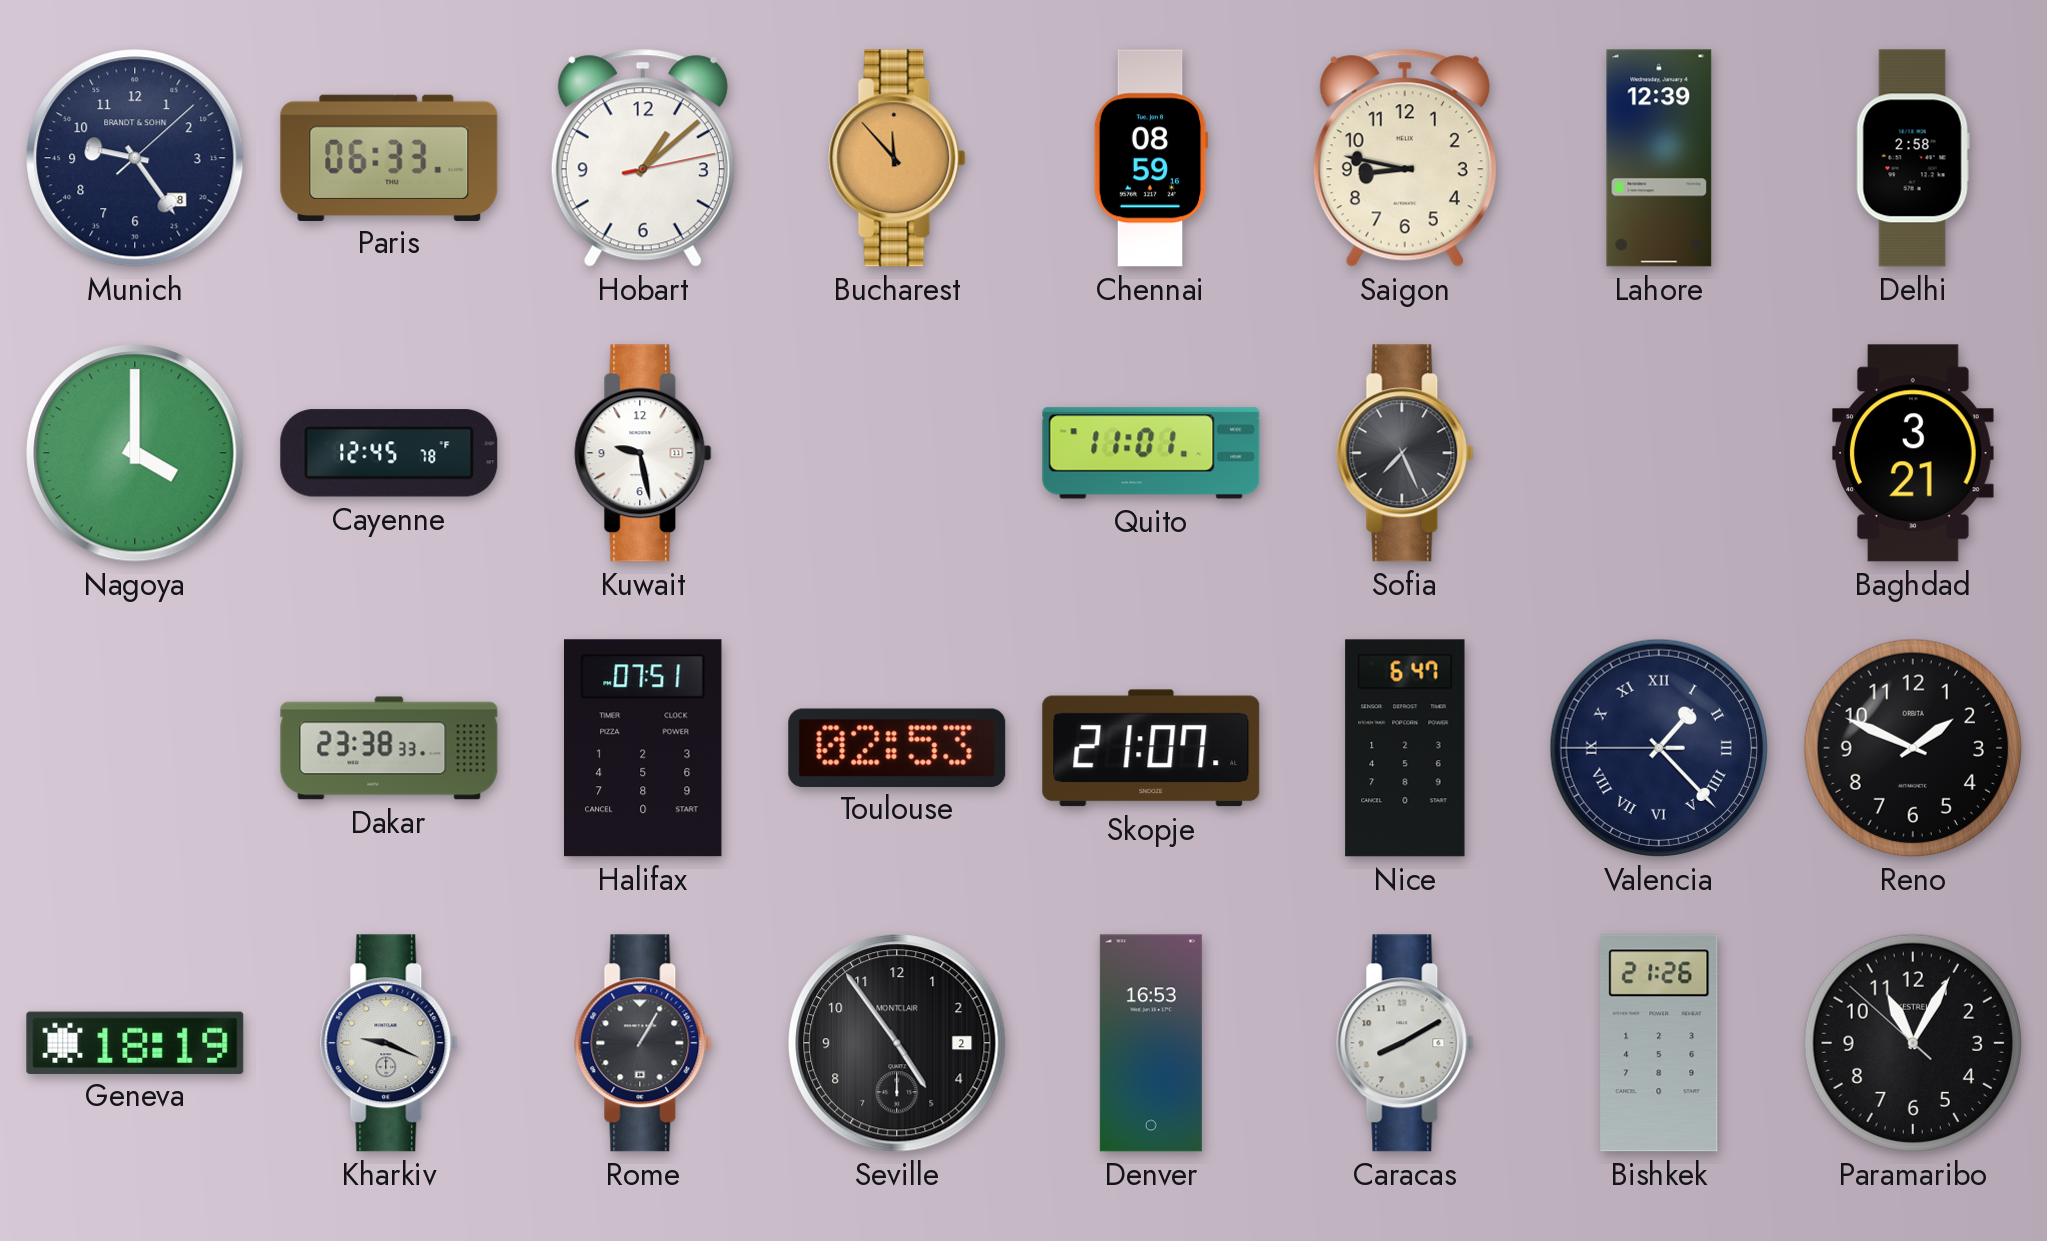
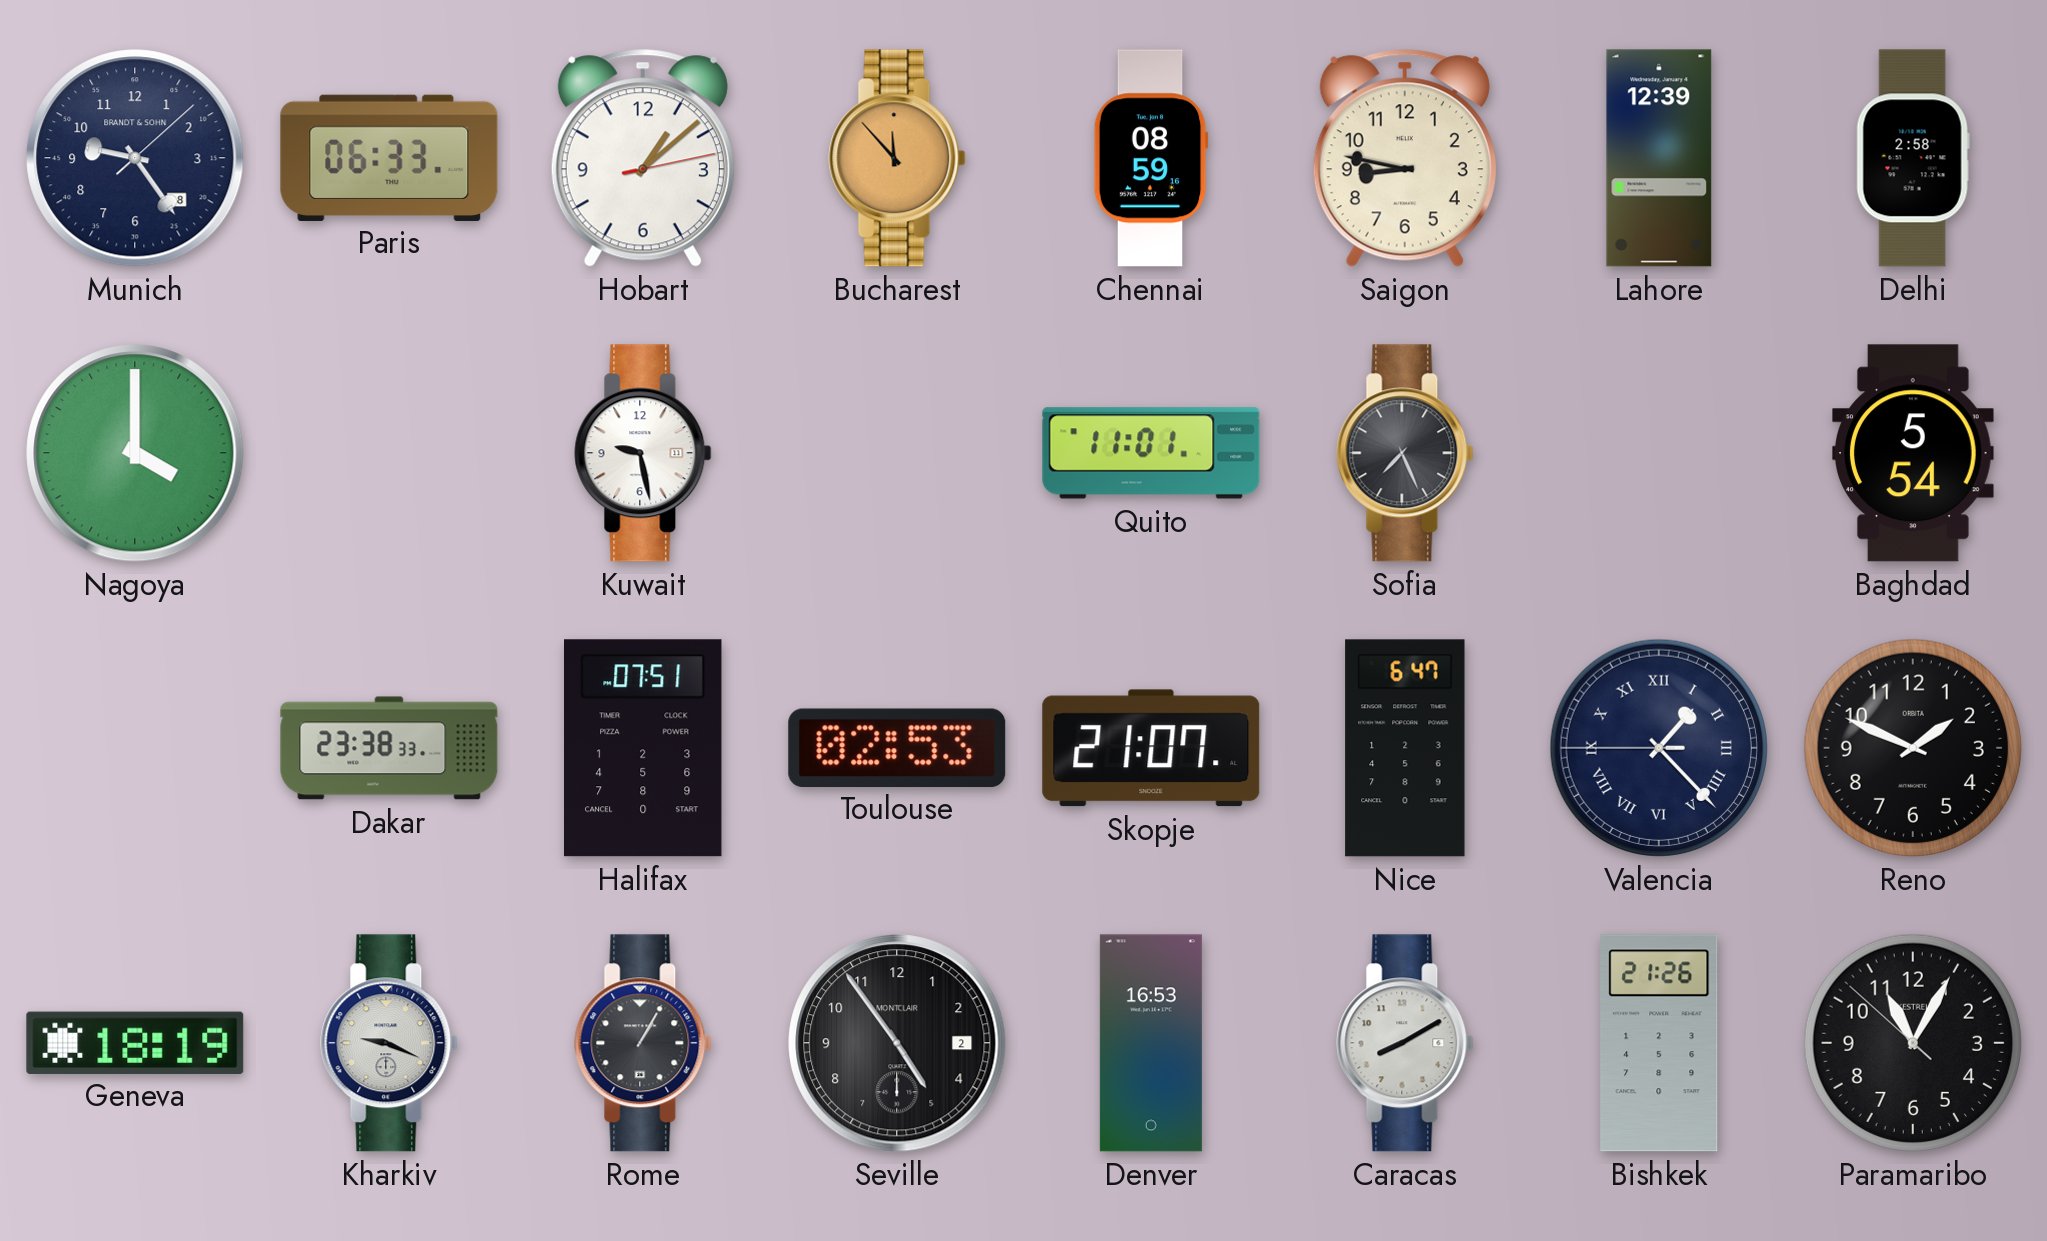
Cayenne: 12:45 -> none (389, 453)
Baghdad: 3:21 -> 5:54 (1914, 453)
